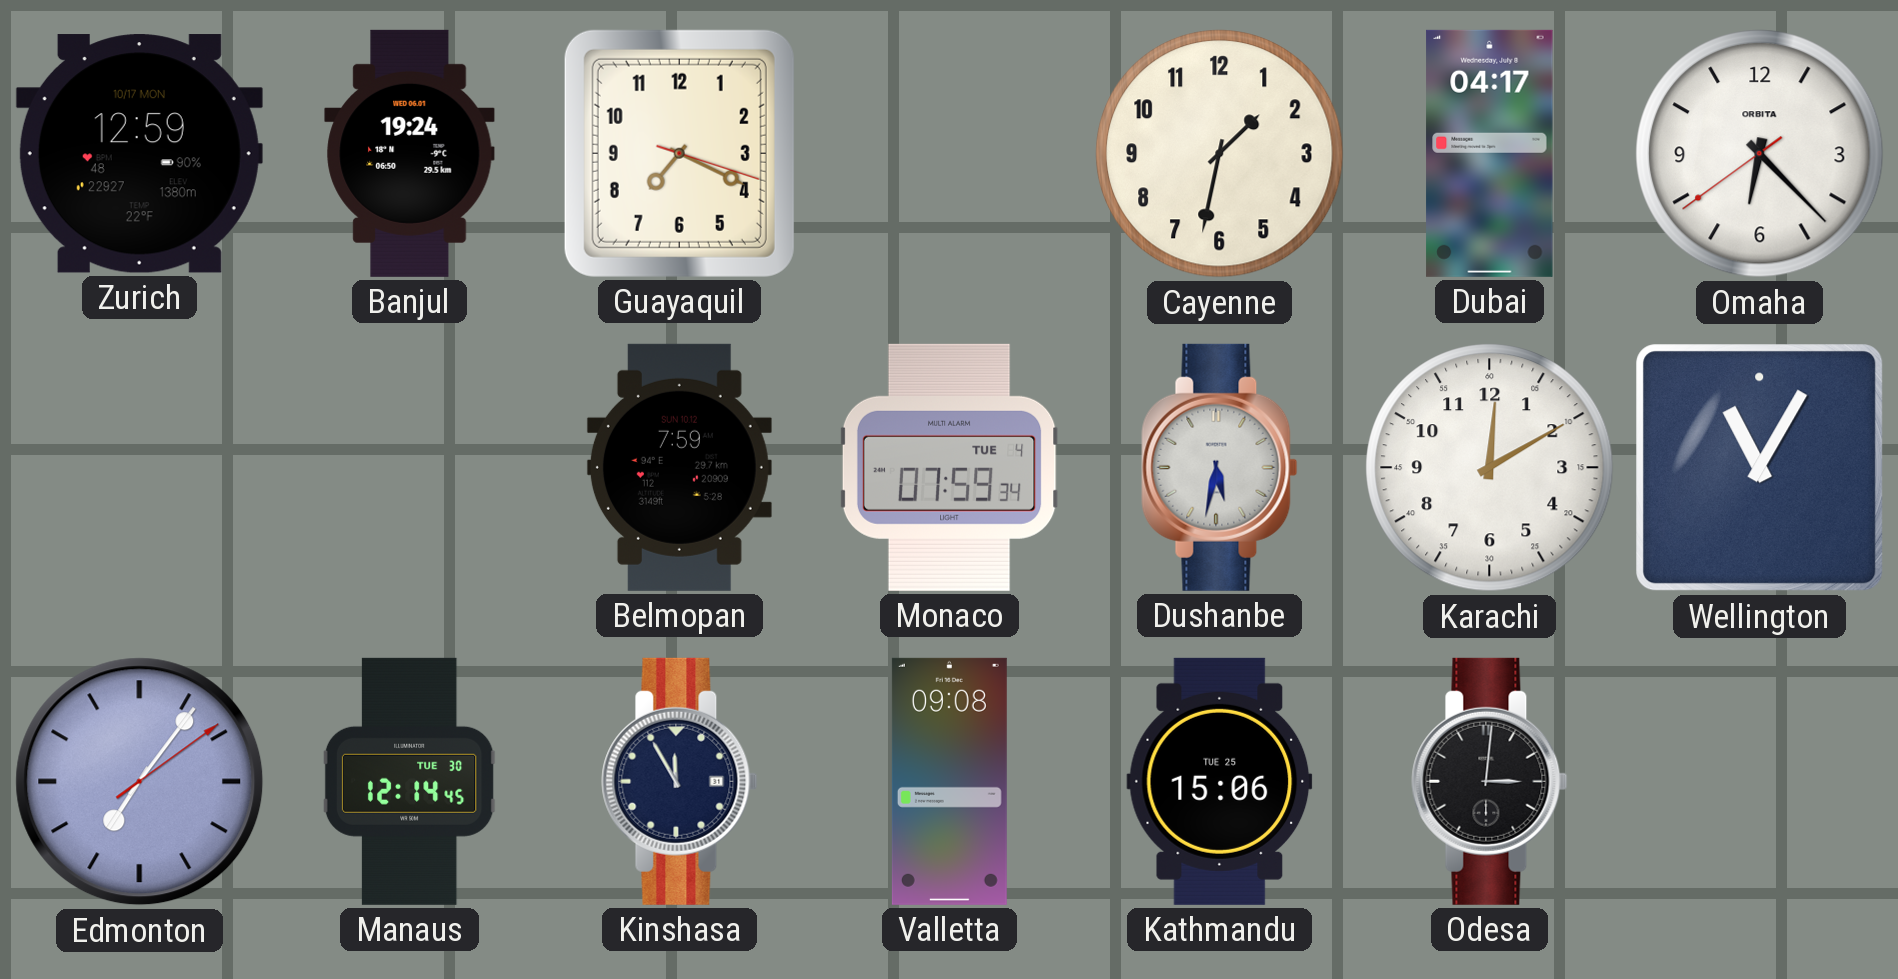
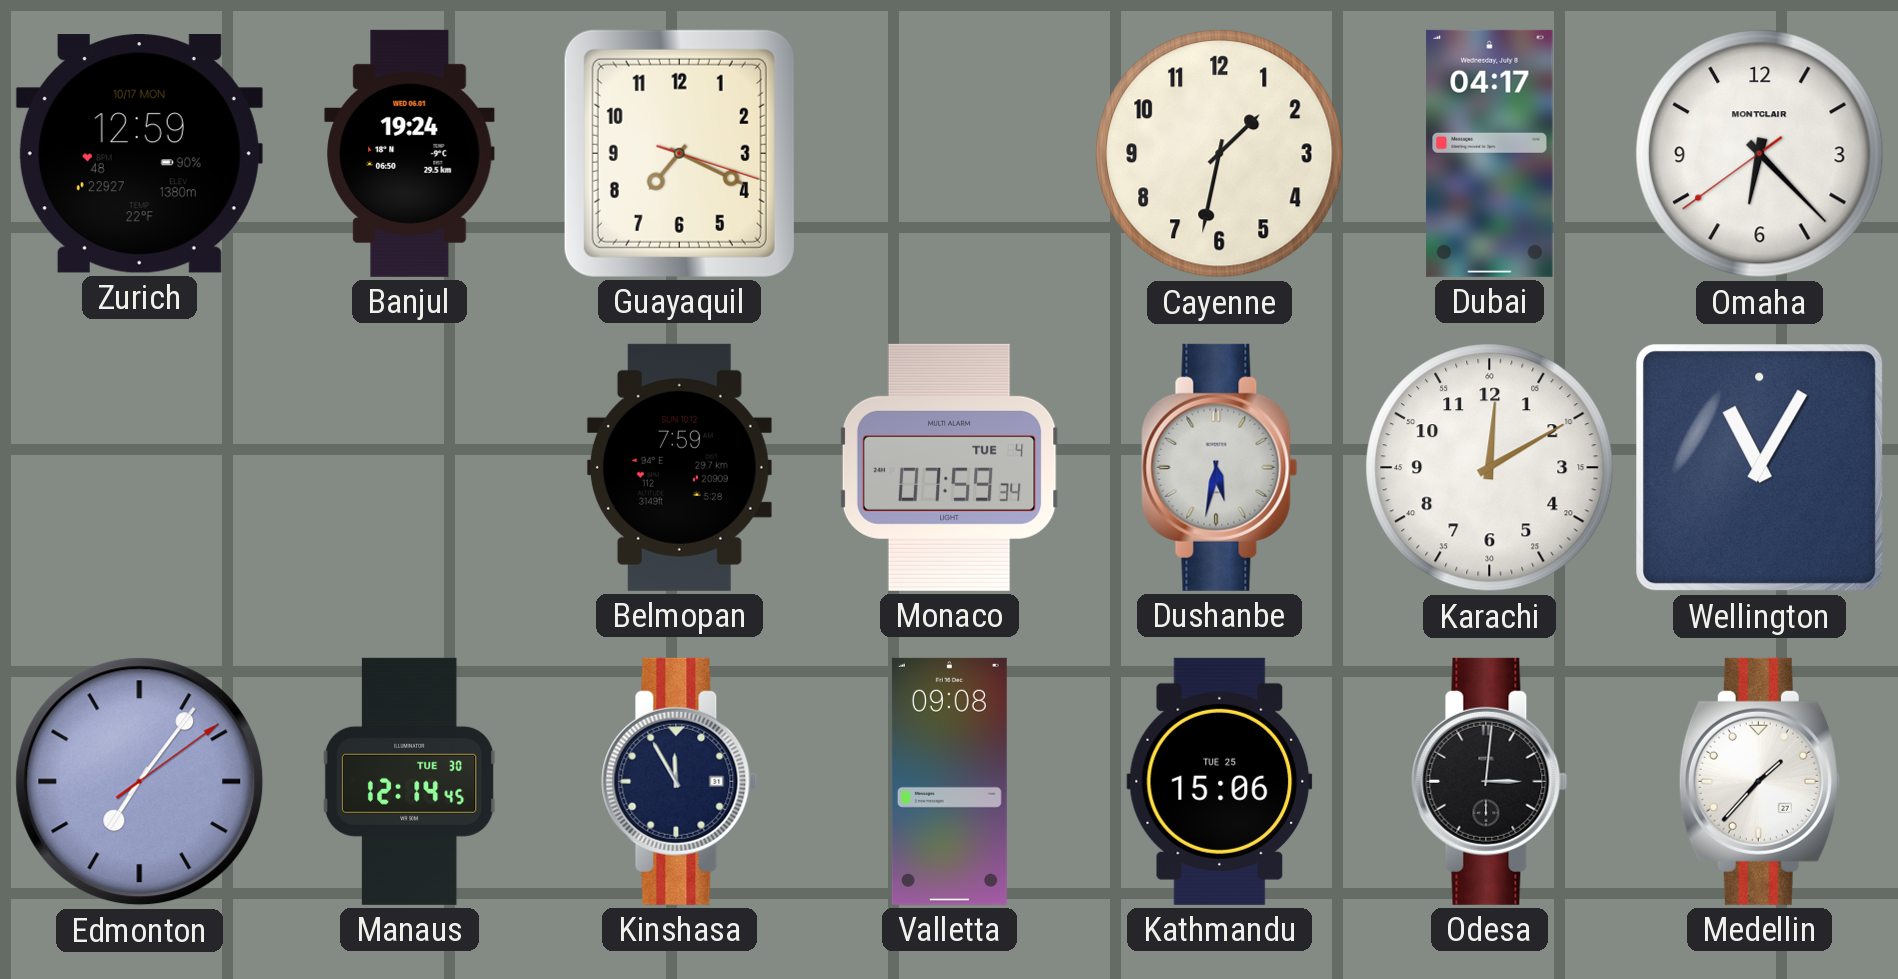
Omaha brand: ORBITA -> MONTCLAIR (1760, 154)
Medellin: none -> 1:37 (1759, 781)
